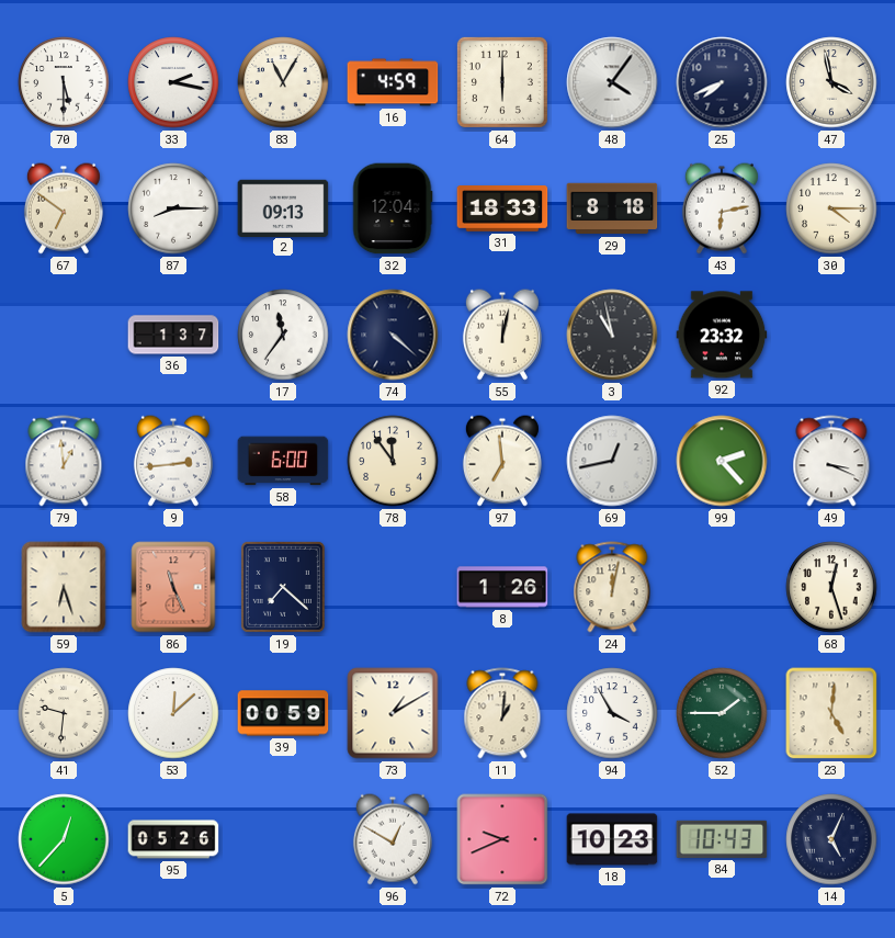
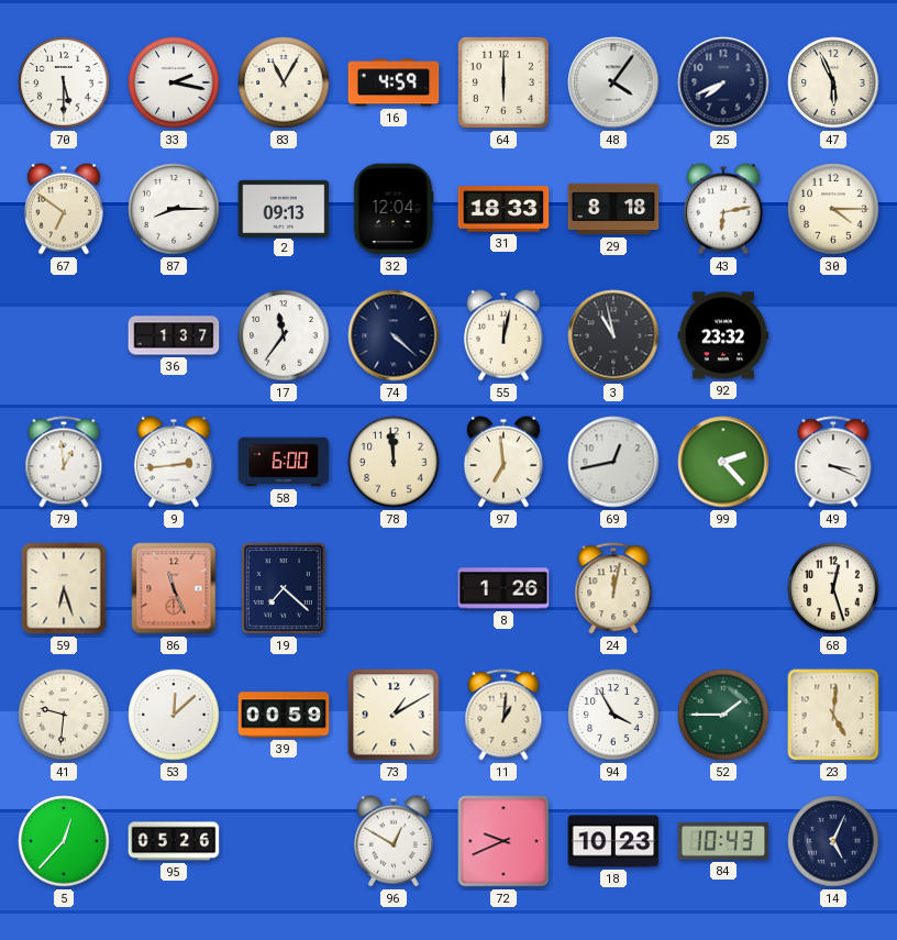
47: 3:58 -> 5:56 (833, 82)
78: 11:54 -> 11:59 (394, 462)
